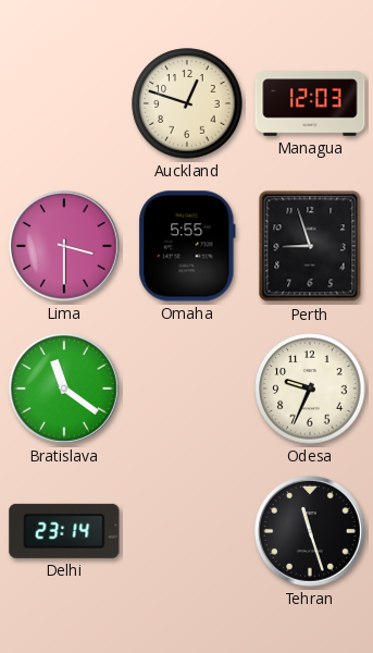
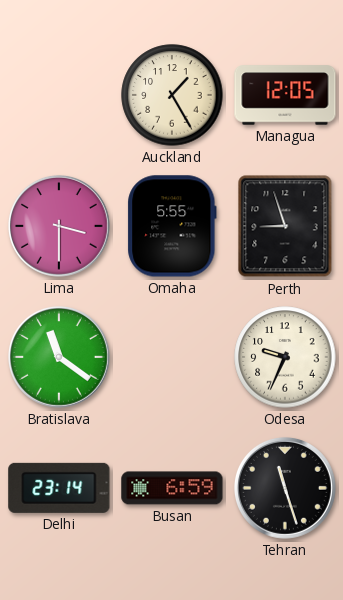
Auckland: 12:48 -> 1:25 (172, 95)
Managua: 12:03 -> 12:05 (285, 95)
Busan: none -> 6:59 (172, 488)
